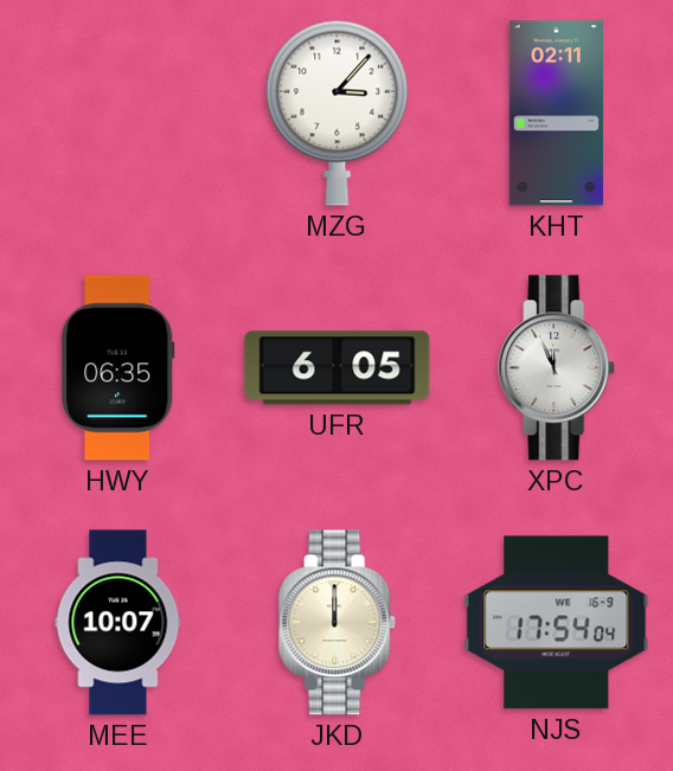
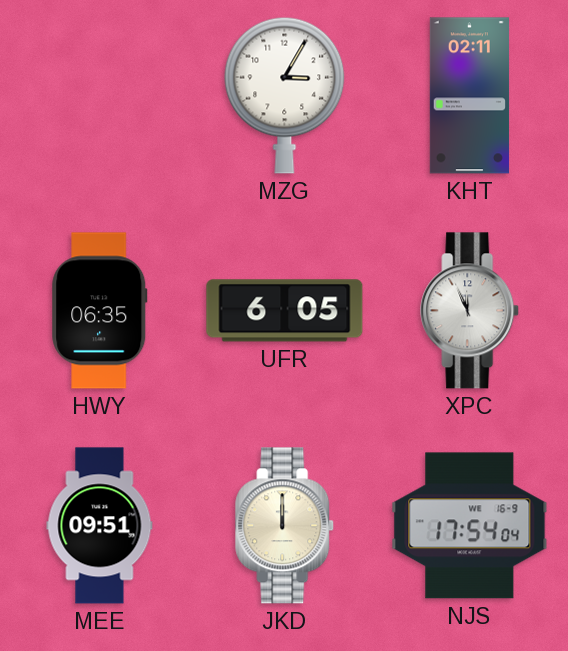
MZG: 3:07 -> 3:05 (285, 95)
MEE: 10:07 -> 09:51 (100, 526)
